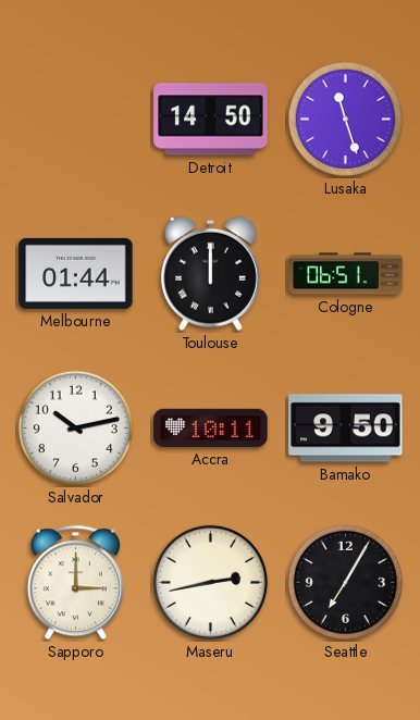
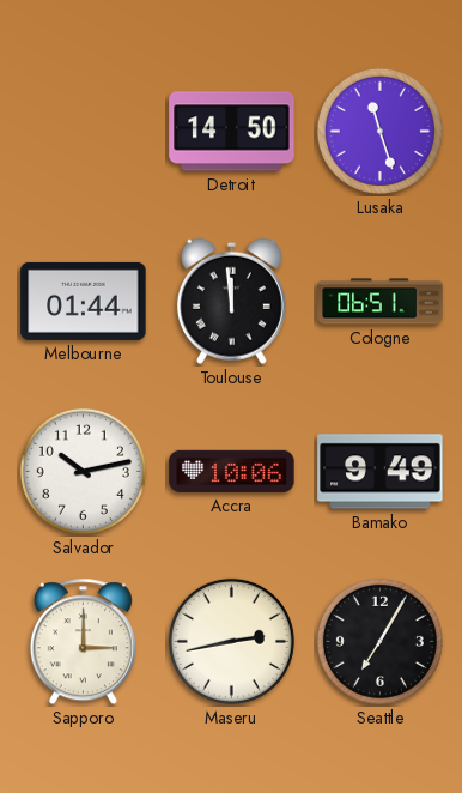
Toulouse: 12:00 -> 11:59 (231, 301)
Accra: 10:11 -> 10:06 (232, 471)
Bamako: 9:50 -> 9:49 (381, 472)
